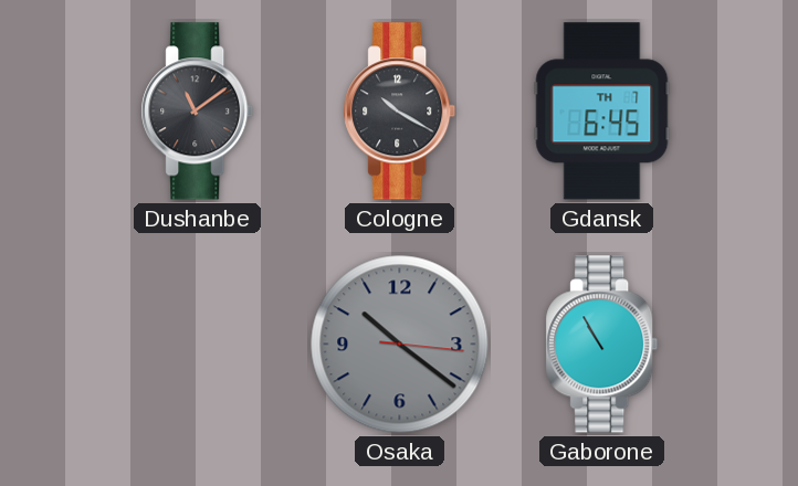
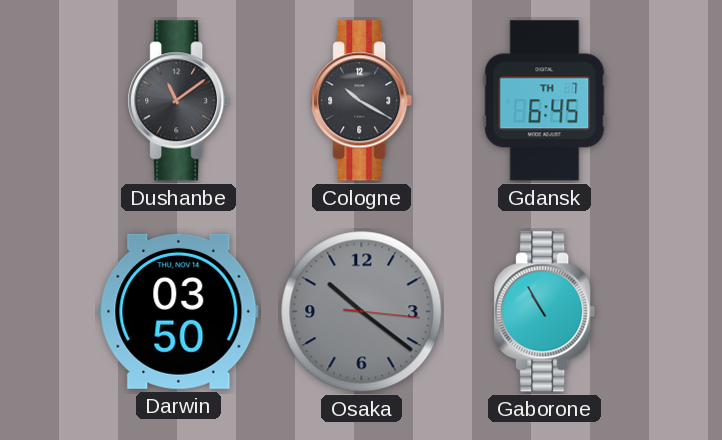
Darwin: none -> 03:50 (179, 311)
